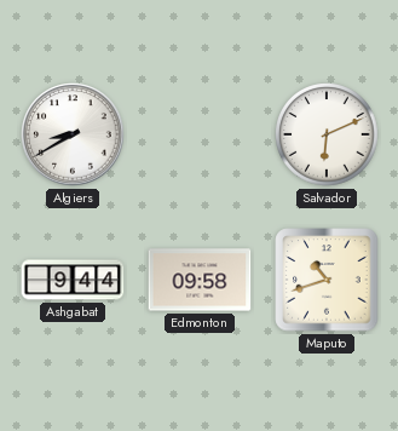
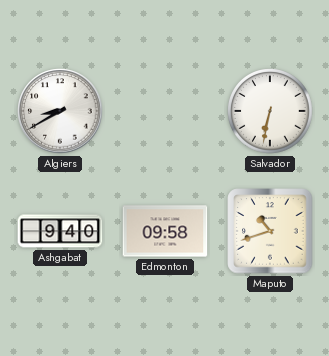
Salvador: 6:11 -> 6:32 (270, 111)
Ashgabat: 9:44 -> 9:40 (60, 231)
